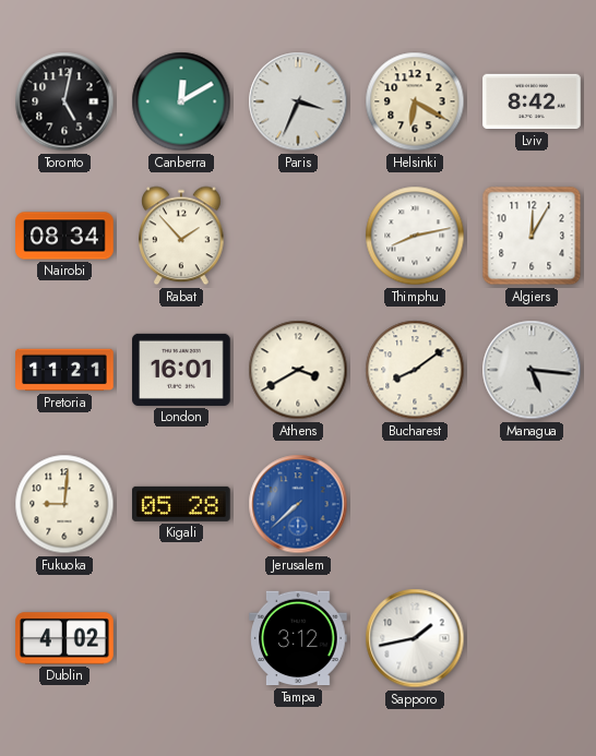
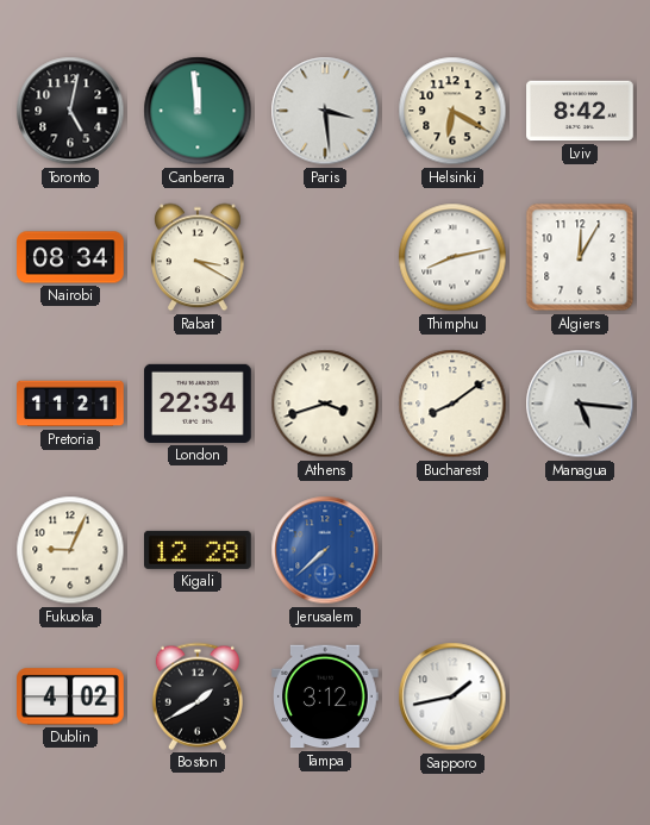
Canberra: 12:10 -> 11:59 (198, 111)
Paris: 3:34 -> 3:29 (325, 111)
Rabat: 1:53 -> 3:20 (198, 257)
London: 16:01 -> 22:34 (198, 404)
Athens: 3:40 -> 3:42 (325, 404)
Fukuoka: 9:01 -> 9:04 (70, 550)
Kigali: 05:28 -> 12:28 (199, 550)
Boston: none -> 1:40 (196, 696)
